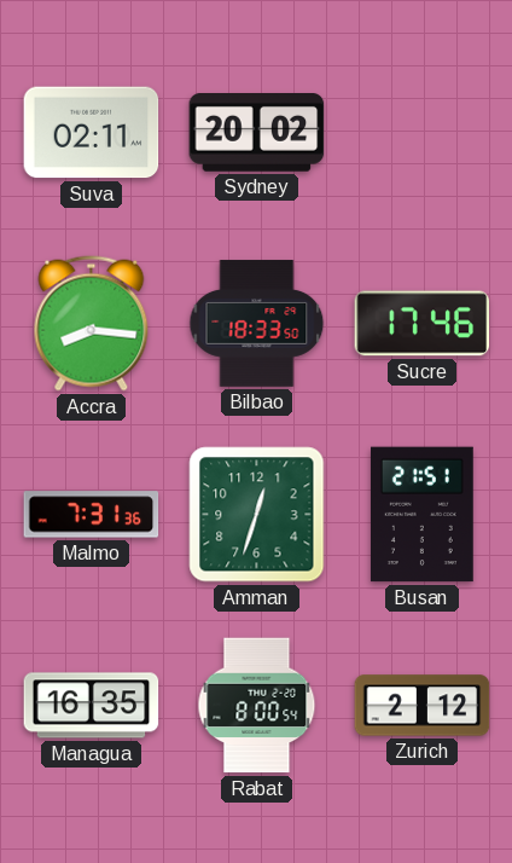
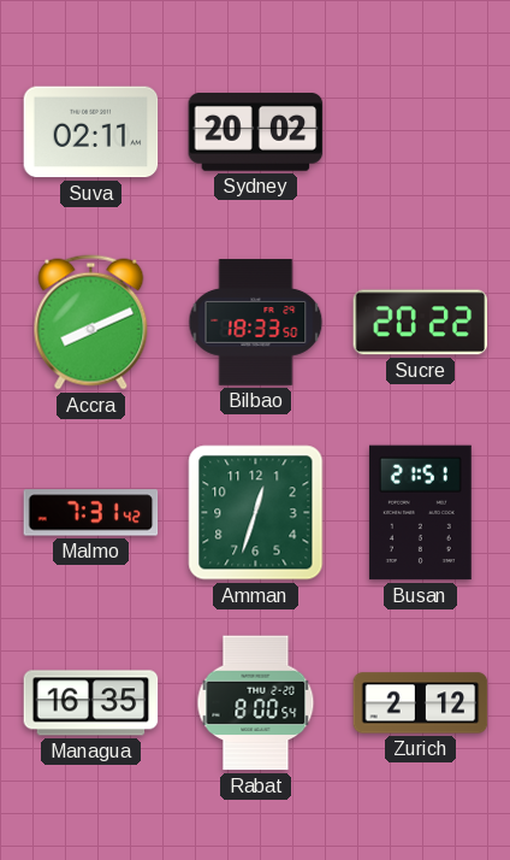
Accra: 8:16 -> 8:11 (91, 323)
Sucre: 17:46 -> 20:22 (421, 323)
Malmo: 7:31:36 -> 7:31:42 (91, 513)
